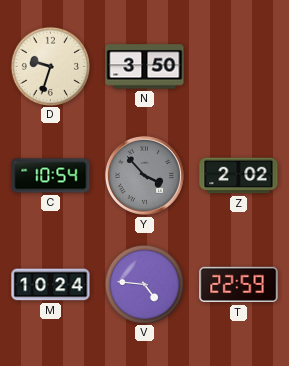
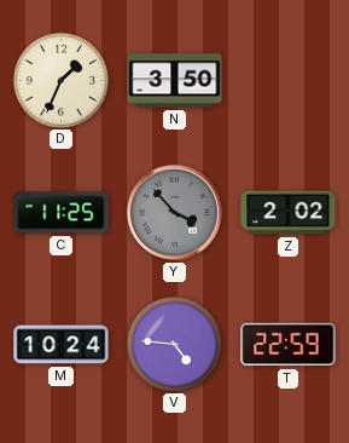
D: 9:33 -> 1:34 (60, 80)
C: 10:54 -> 11:25 (62, 213)
